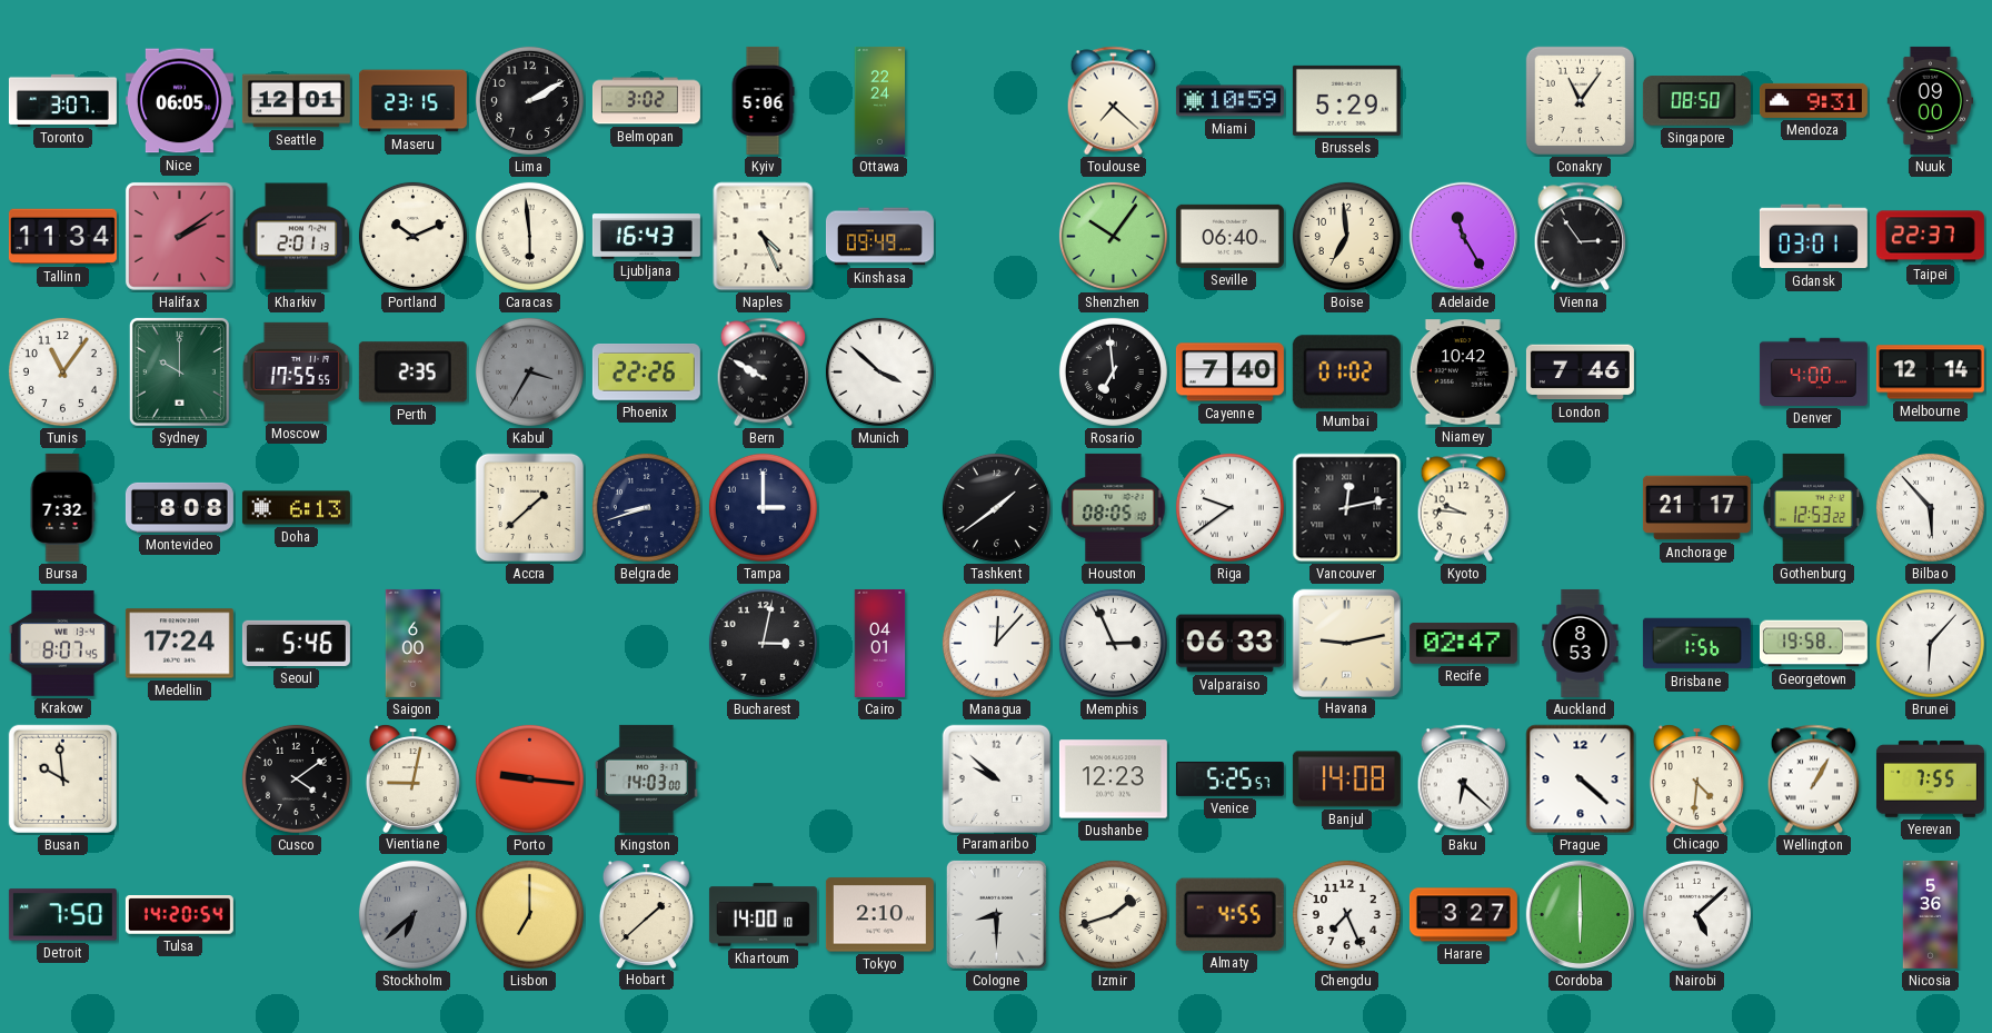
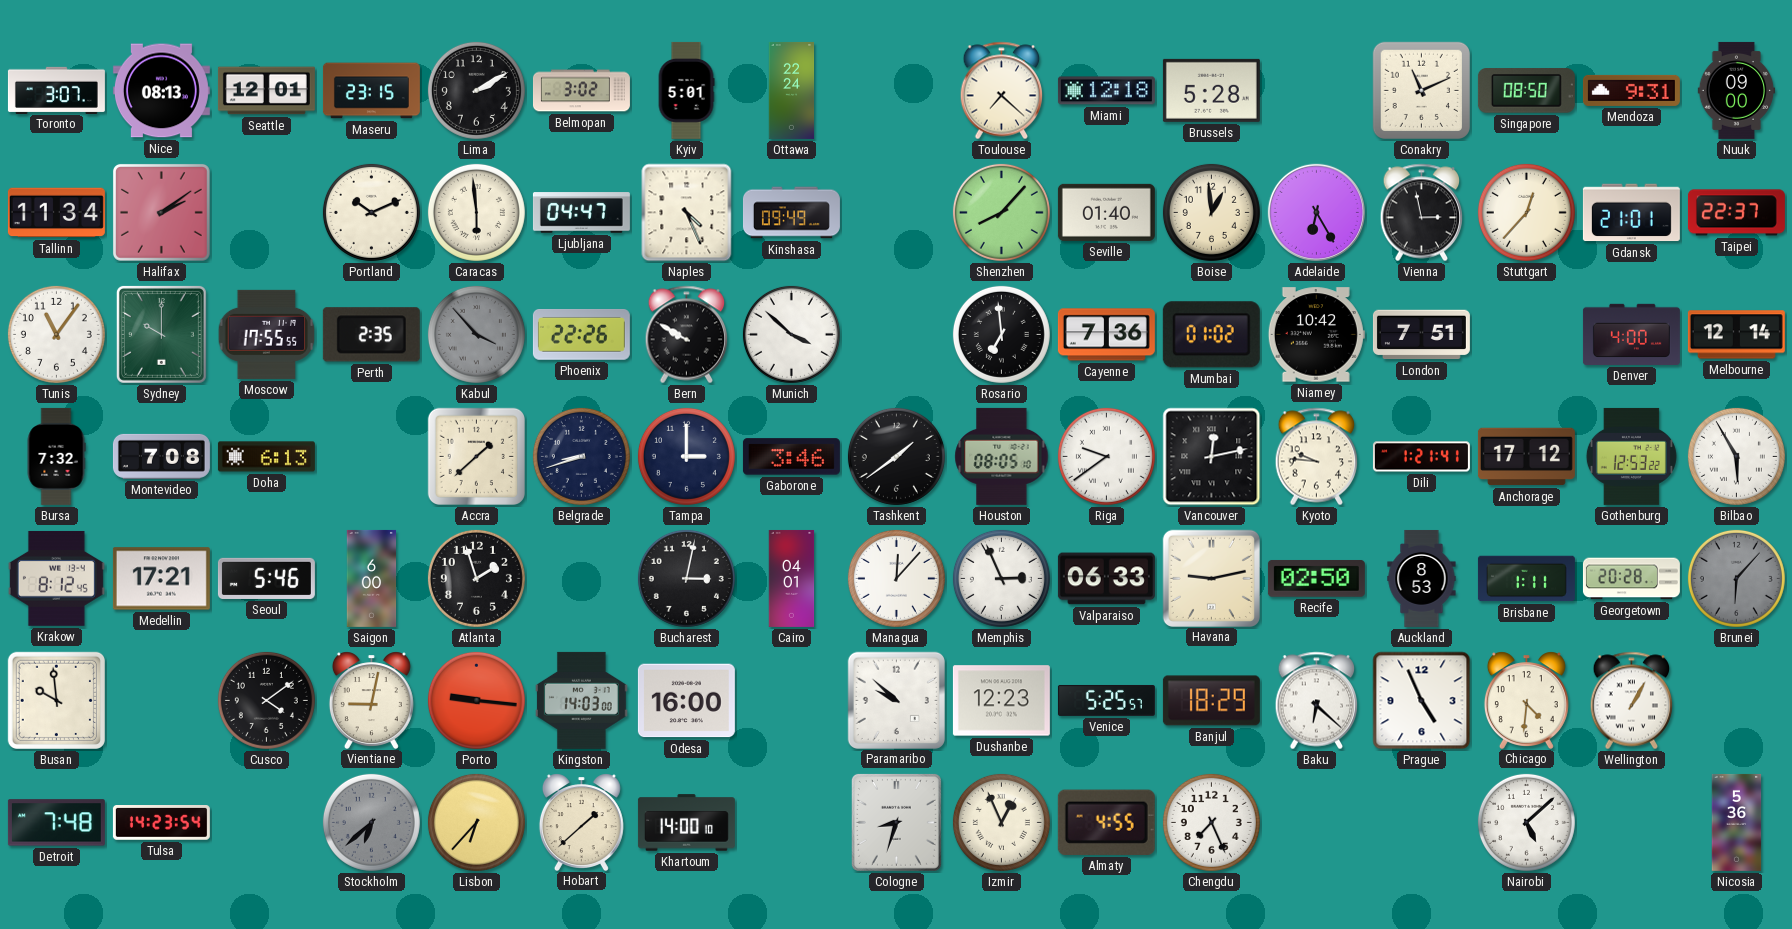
Nice: 06:05 -> 08:13 (161, 91)
Kyiv: 5:06 -> 5:01 (686, 90)
Miami: 10:59 -> 12:18 (1106, 91)
Brussels: 5:29 -> 5:28 (1211, 90)
Conakry: 11:06 -> 11:11 (1421, 90)
Kharkiv: 2:01 -> none (297, 237)
Ljubljana: 16:43 -> 04:47 (581, 213)
Shenzhen: 10:06 -> 8:07 (1001, 212)
Seville: 06:40 -> 01:40 (1106, 212)
Boise: 6:59 -> 12:59 (1211, 212)
Adelaide: 11:25 -> 6:25 (1316, 212)
Vienna: 2:54 -> 2:58 (1422, 213)
Stuttgart: none -> 12:37 (1526, 212)
Gdansk: 03:01 -> 21:01 (1631, 213)
Kabul: 3:35 -> 3:53 (476, 334)
Cayenne: 7:40 -> 7:36 (1106, 335)
London: 7:46 -> 7:51 (1421, 335)
Montevideo: 8:08 -> 7:08 (161, 456)
Gaborone: none -> 3:46 (791, 457)
Dili: none -> 1:21 (1421, 457)
Anchorage: 21:17 -> 17:12 (1526, 457)
Bilbao: 5:53 -> 5:55 (1736, 456)
Krakow: 8:07 -> 8:12 (56, 578)
Medellin: 17:24 -> 17:21 (161, 579)
Atlanta: none -> 1:57 (476, 578)
Recife: 02:47 -> 02:50 (1316, 578)
Brisbane: 1:56 -> 1:11 (1526, 579)
Georgetown: 19:58 -> 20:28 (1631, 579)
Brunei dial: white -> grey (1736, 578)
Odesa: none -> 16:00 (686, 701)
Banjul: 14:08 -> 18:29 (1211, 701)
Prague: 4:22 -> 4:56 (1422, 701)
Yerevan: 7:55 -> none (1930, 779)
Detroit: 7:50 -> 7:48 (56, 823)
Tulsa: 14:20 -> 14:23 (161, 823)
Lisbon: 7:00 -> 6:37 (476, 822)
Tokyo: 2:10 -> none (879, 915)
Cologne: 8:30 -> 8:33 (896, 822)
Izmir: 1:42 -> 12:56 (1001, 822)
Harare: 3:27 -> none (1463, 915)
Cordoba: 6:00 -> none (1580, 914)
